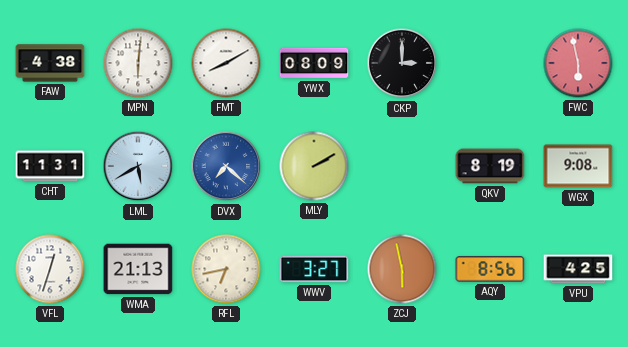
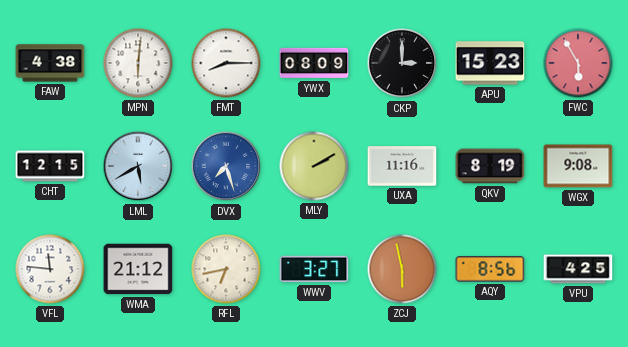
FMT: 8:10 -> 8:15 (226, 63)
APU: none -> 15:23 (490, 63)
FWC: 5:58 -> 5:55 (578, 63)
CHT: 11:31 -> 12:15 (50, 166)
DVX: 7:22 -> 7:27 (226, 166)
UXA: none -> 11:16 (402, 166)
VFL: 12:33 -> 11:46 (50, 269)
WMA: 21:13 -> 21:12 (138, 269)
